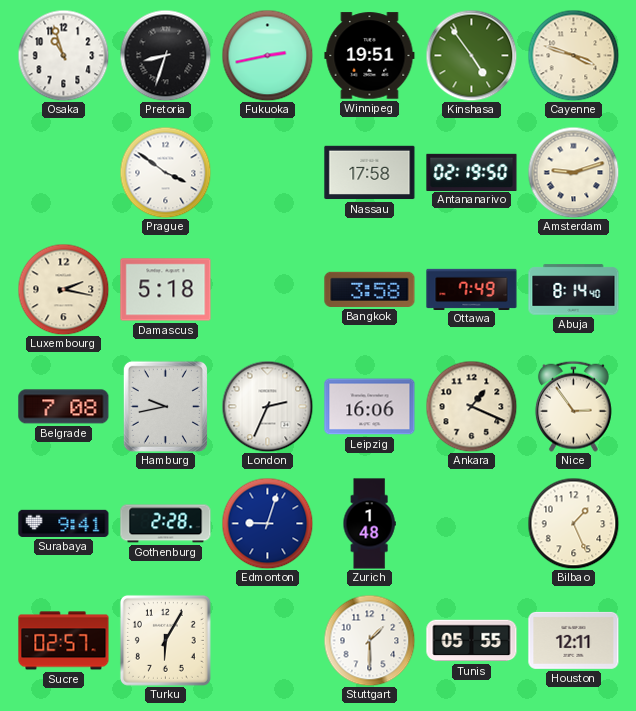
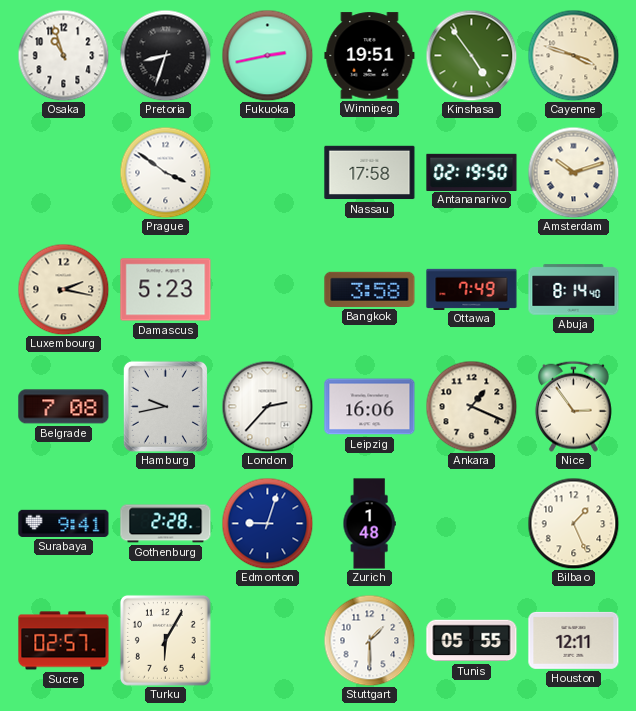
Amsterdam: 9:12 -> 10:12 (573, 172)
Damascus: 5:18 -> 5:23 (166, 290)
London: 2:34 -> 2:37 (267, 406)
